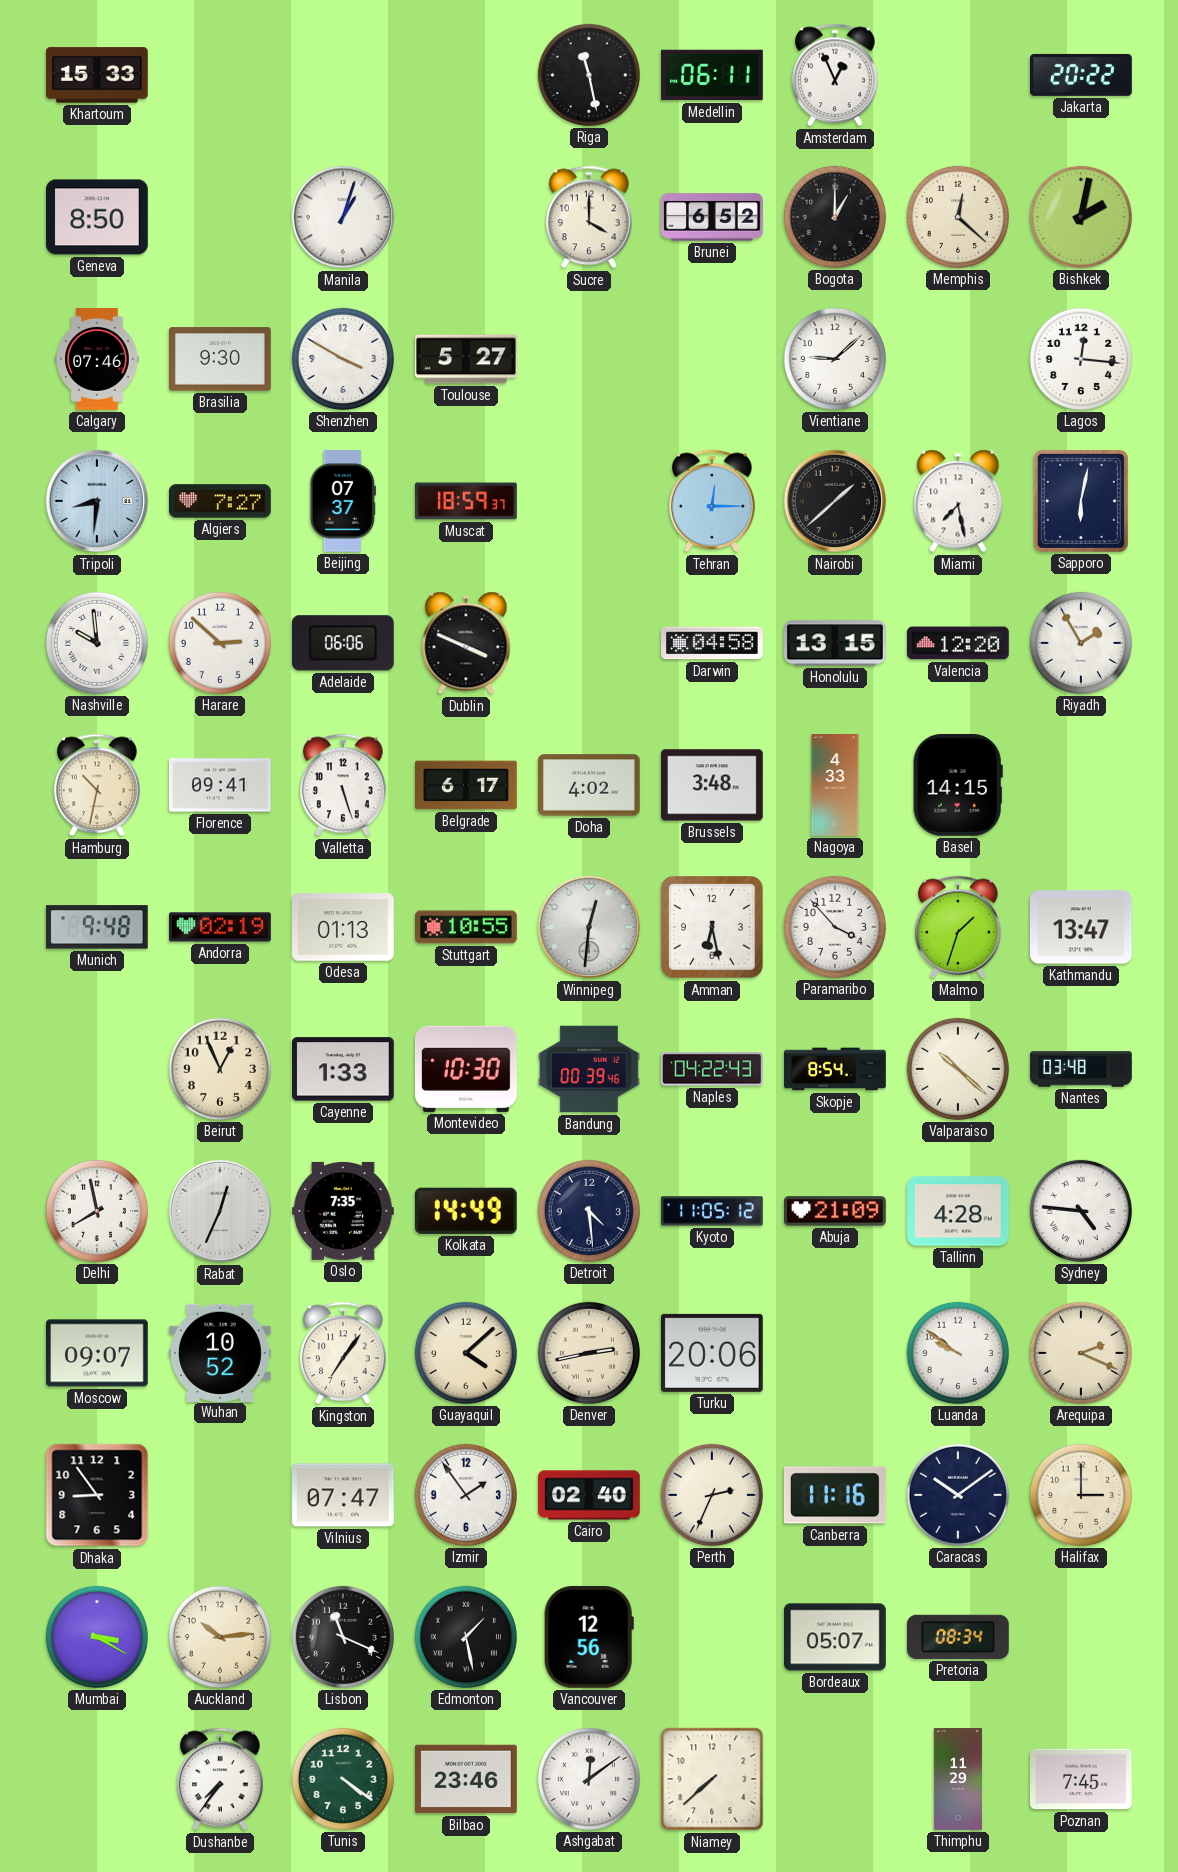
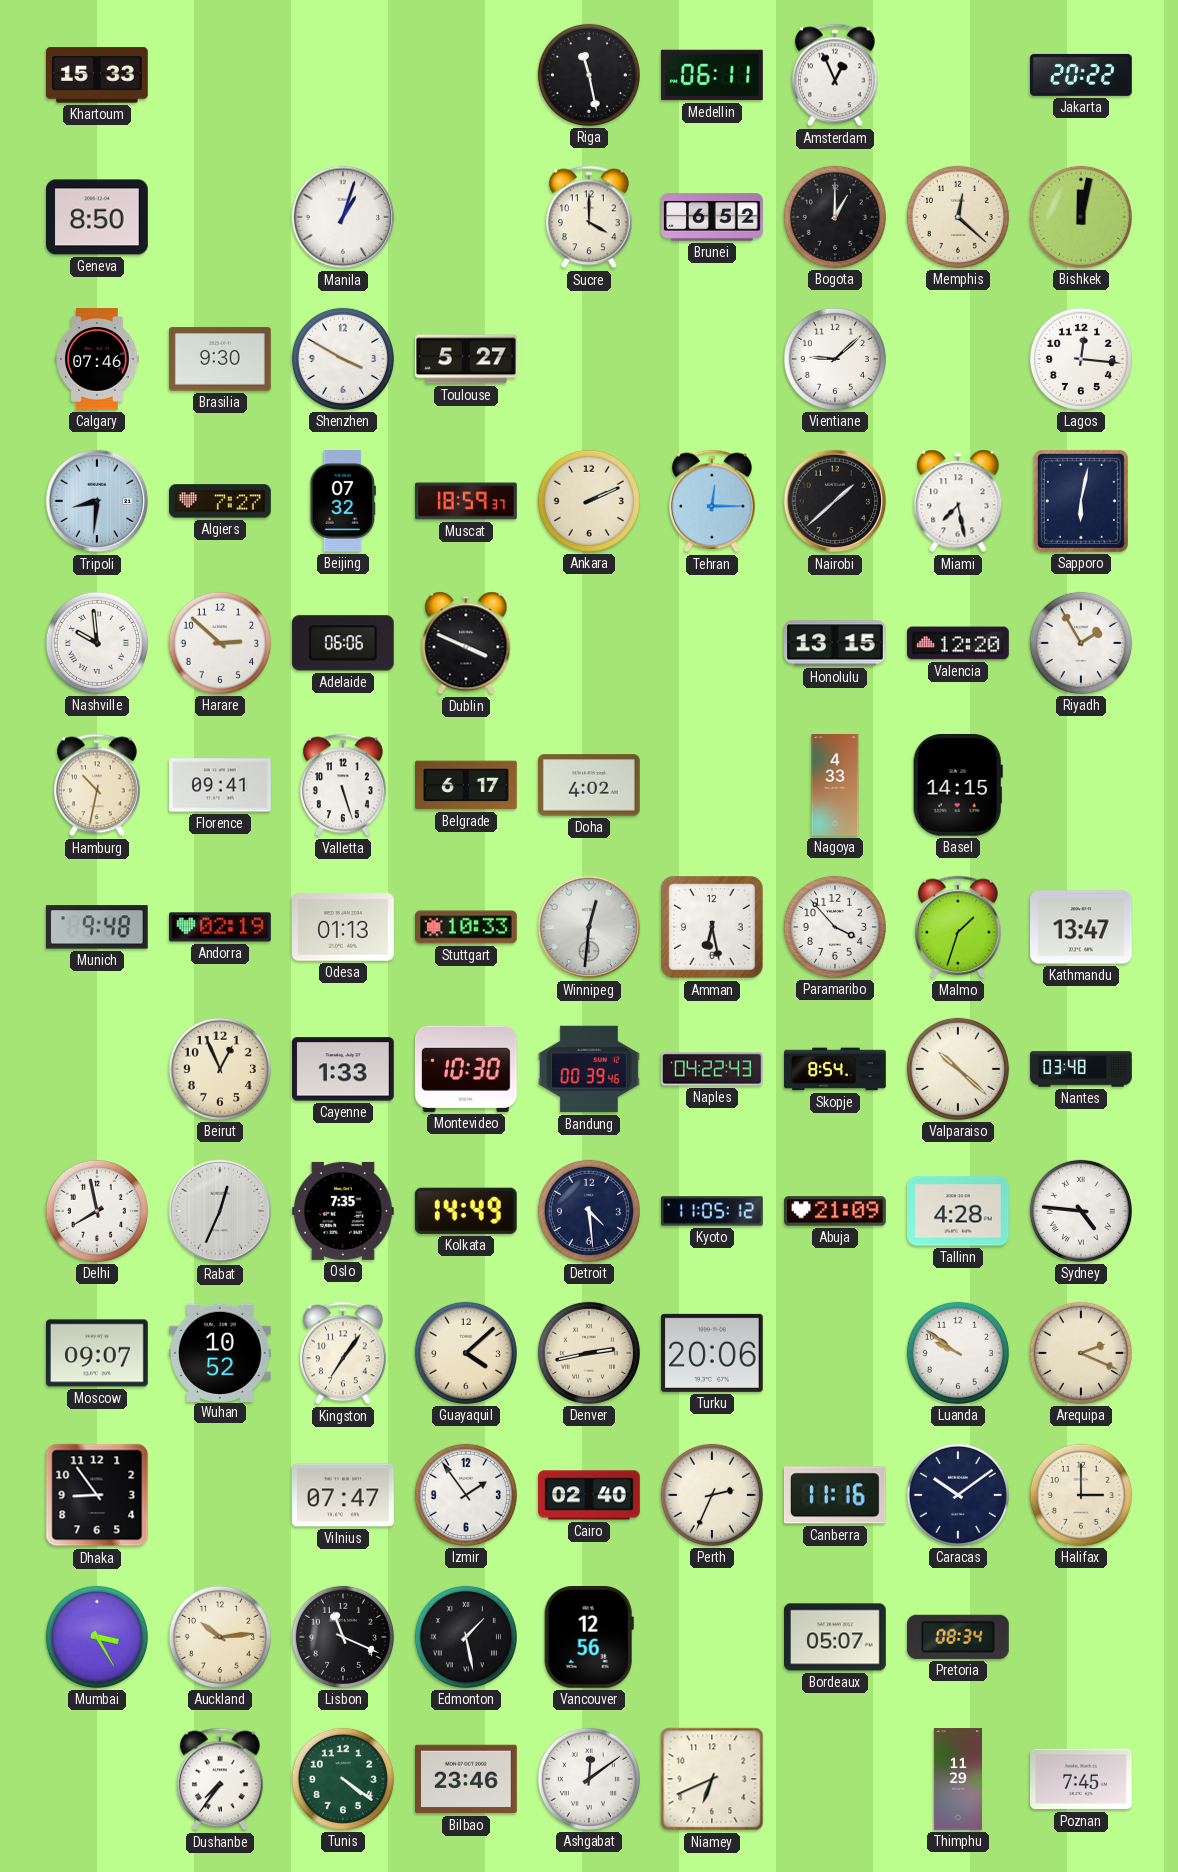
Bishkek: 2:02 -> 12:02 (1081, 217)
Beijing: 07:37 -> 07:32 (343, 502)
Ankara: none -> 2:11 (589, 501)
Darwin: 04:58 -> none (713, 643)
Brussels: 3:48 -> none (713, 785)
Stuttgart: 10:55 -> 10:33 (467, 927)
Mumbai: 3:20 -> 3:25 (97, 1637)
Niamey: 7:38 -> 6:41 (712, 1779)
